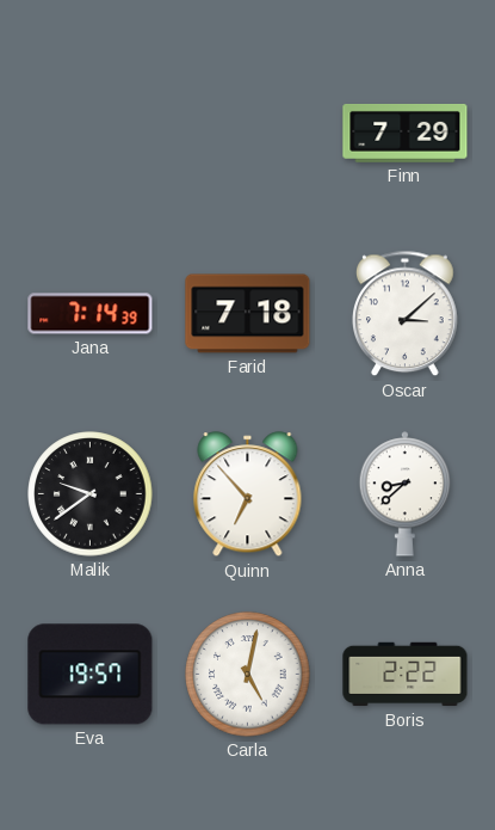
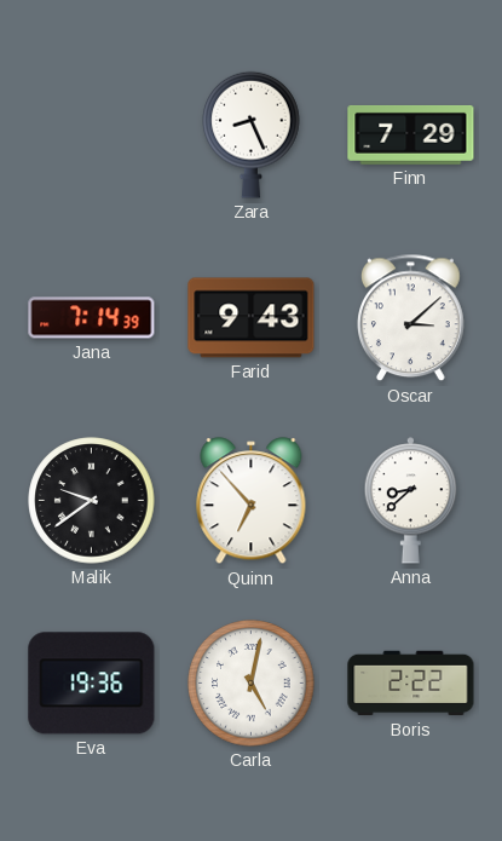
Zara: none -> 8:26 (252, 134)
Farid: 7:18 -> 9:43 (252, 318)
Eva: 19:57 -> 19:36 (92, 684)
